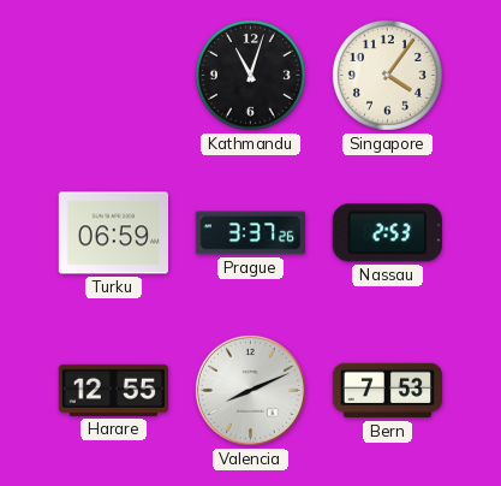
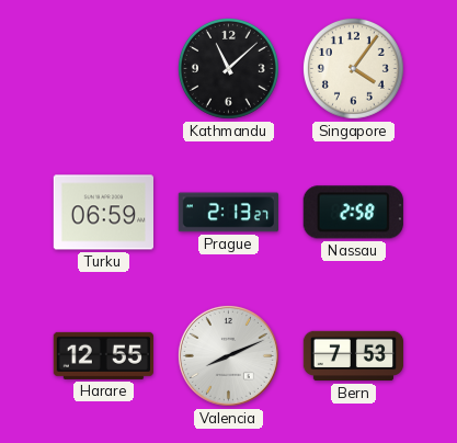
Kathmandu: 11:03 -> 11:08 (228, 68)
Prague: 3:37 -> 2:13 (228, 213)
Nassau: 2:53 -> 2:58 (353, 213)
